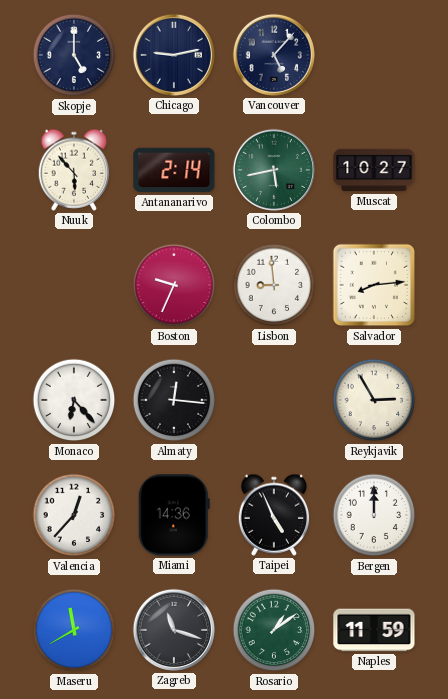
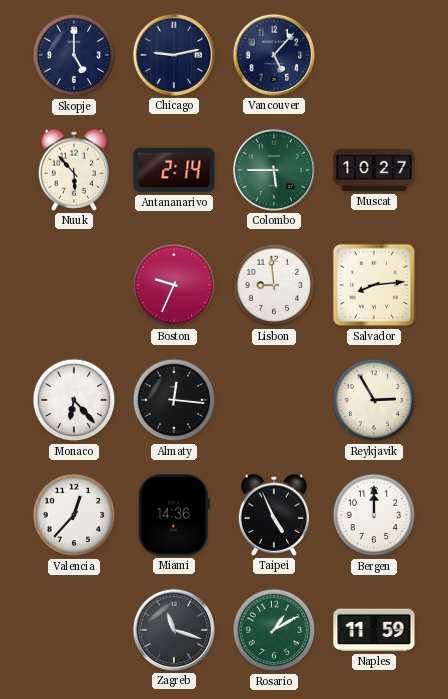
Colombo: 5:43 -> 5:45 (274, 170)
Maseru: 11:40 -> none (74, 630)
Rosario: 1:09 -> 1:10 (274, 630)
